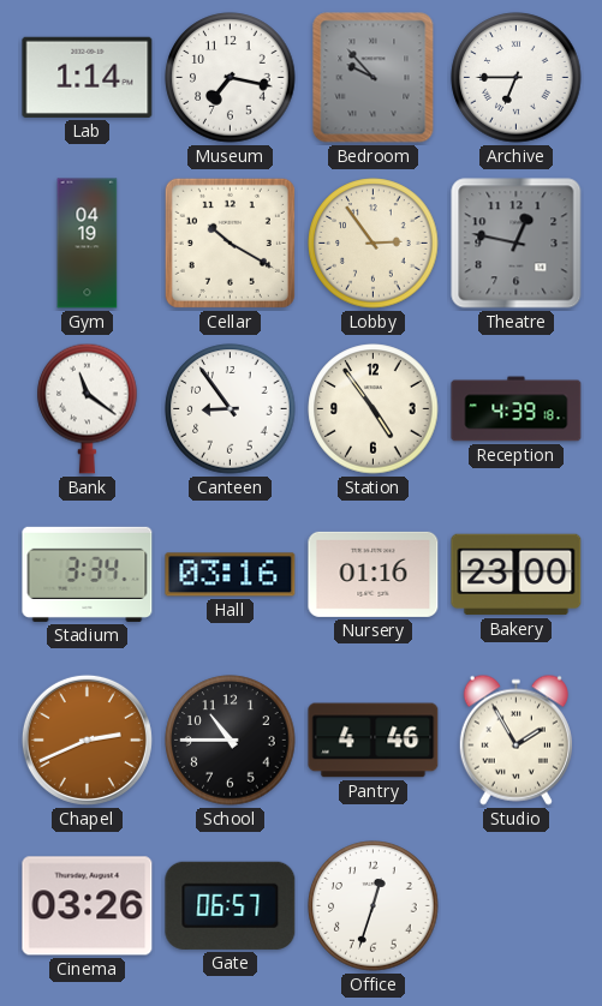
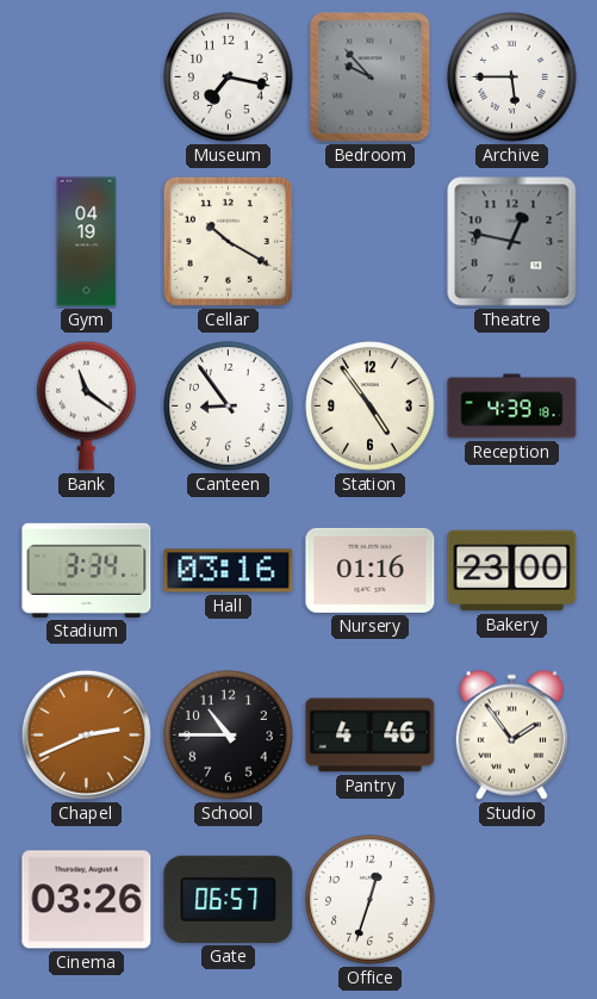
Lab: 1:14 -> none (88, 77)
Archive: 6:45 -> 5:45 (512, 77)
Lobby: 2:54 -> none (374, 244)
Studio: 1:55 -> 1:54 (511, 734)
